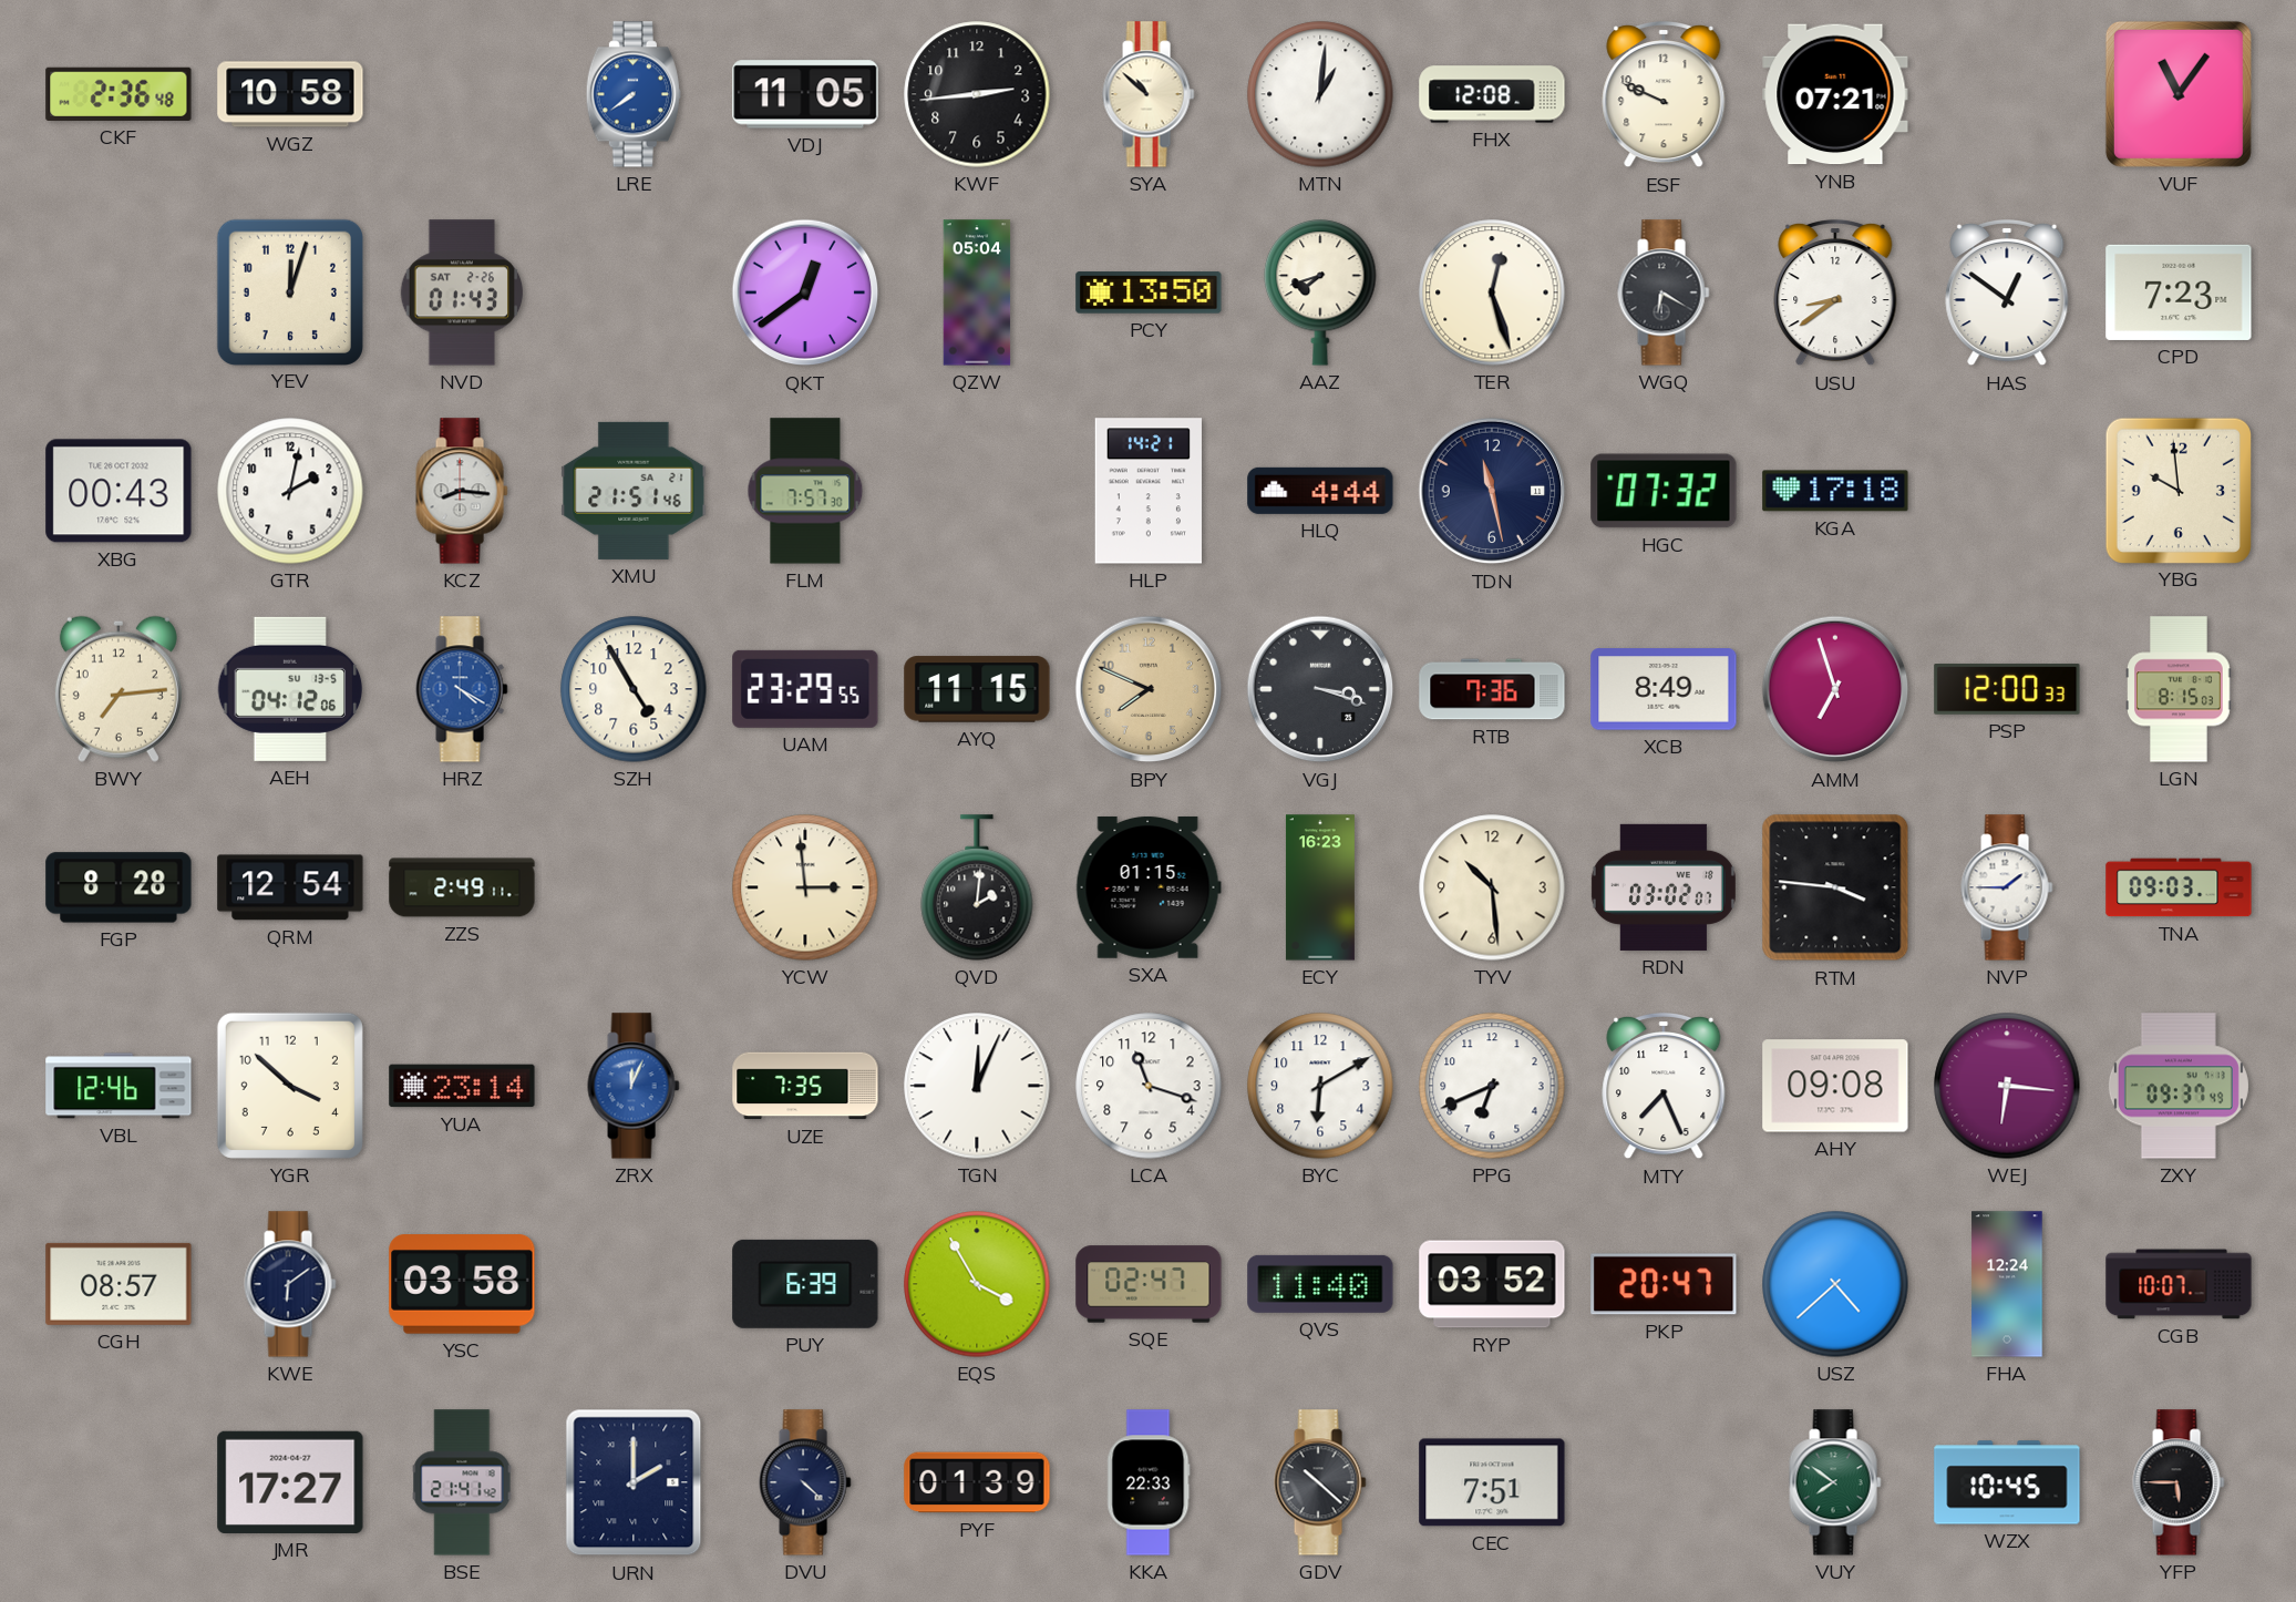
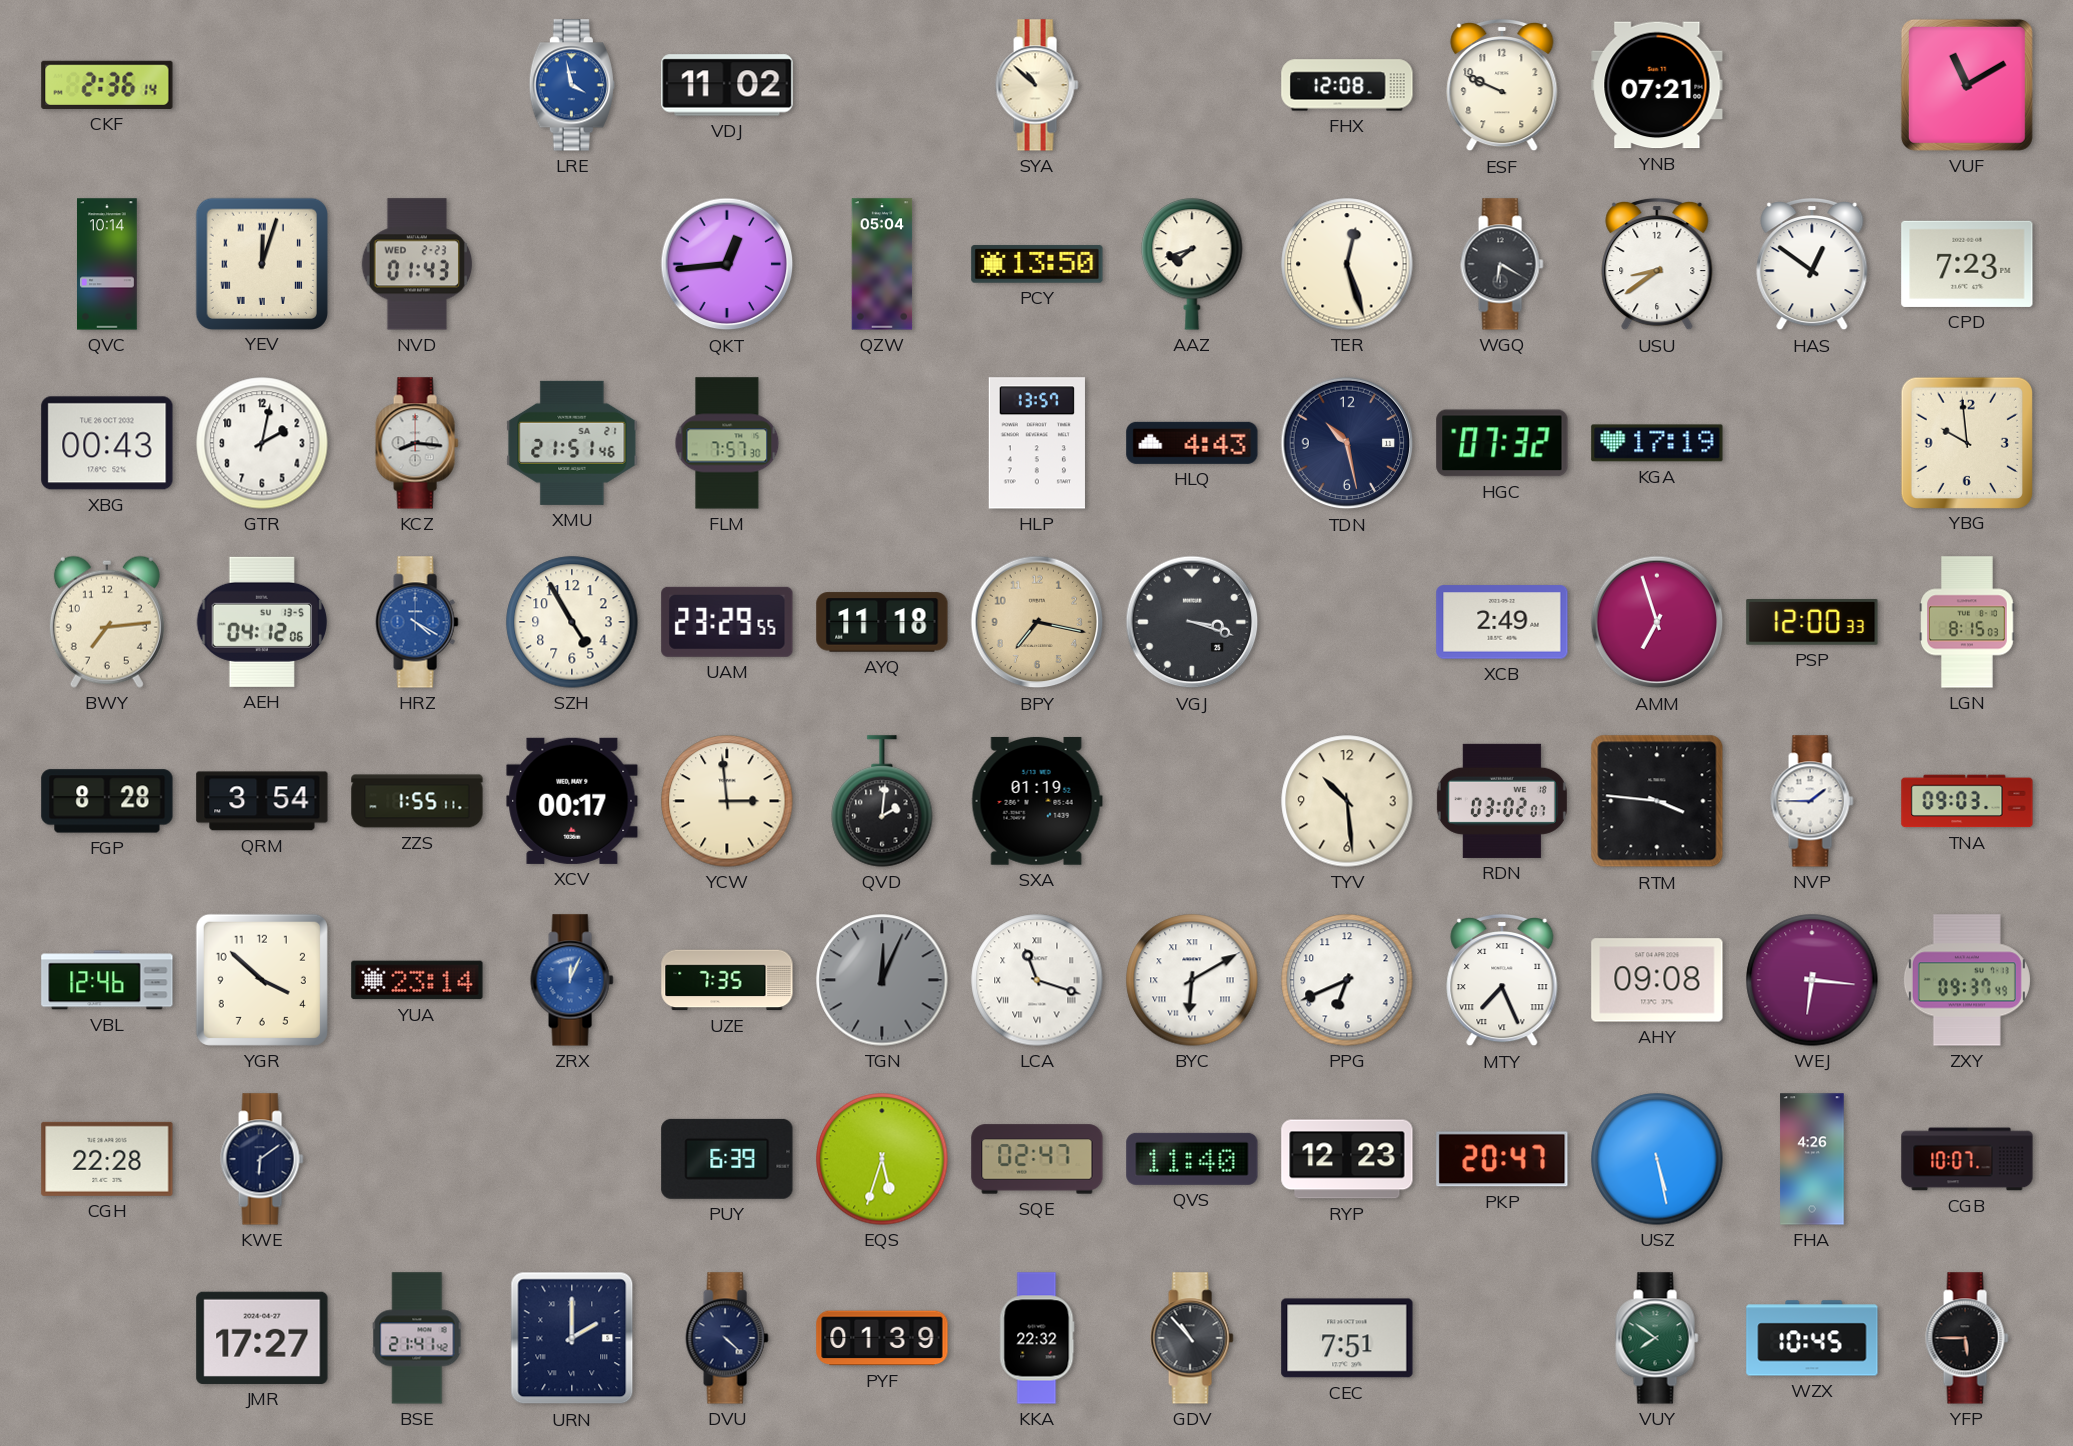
CKF: 2:36:48 -> 2:36:14 (107, 85)
WGZ: 10:58 -> none (290, 94)
LRE: 7:39 -> 3:58 (572, 85)
VDJ: 11:05 -> 11:02 (727, 85)
KWF: 2:44 -> none (977, 94)
MTN: 1:01 -> none (1320, 94)
VUF: 11:06 -> 11:10 (1967, 85)
QVC: none -> 10:14 (108, 264)
YEV numerals: Arabic -> Roman (261, 263)
NVD date: SAT 2-26 -> WED 2-23 (417, 264)
QKT: 12:39 -> 12:44 (727, 264)
HLP: 14:21 -> 13:57 (1037, 443)
HLQ: 4:44 -> 4:43 (1192, 443)
TDN: 11:28 -> 10:28 (1347, 443)
KGA: 17:18 -> 17:19 (1657, 443)
AYQ: 11:15 -> 11:18 (882, 622)
BPY: 7:49 -> 7:17 (1037, 622)
RTB: 7:36 -> none (1492, 689)
XCB: 8:49 -> 2:49 (1502, 622)
QRM: 12:54 -> 3:54 (262, 801)
ZZS: 2:49 -> 1:55 (417, 801)
XCV: none -> 00:17 (572, 801)
SXA: 01:15 -> 01:19 (1037, 801)
ECY: 16:23 -> none (1320, 887)
TGN dial: white -> grey (882, 980)
LCA numerals: Arabic -> Roman (1037, 980)
BYC numerals: Arabic -> Roman (1192, 980)
MTY numerals: Arabic -> Roman (1502, 980)
CGH: 08:57 -> 22:28 (107, 1159)
YSC: 03:58 -> none (462, 1284)
EQS: 3:55 -> 5:33 (882, 1159)
RYP: 03:52 -> 12:23 (1347, 1159)
USZ: 4:38 -> 5:28 (1657, 1159)
FHA: 12:24 -> 4:26 (1812, 1159)
KKA: 22:33 -> 22:32 (1037, 1338)
GDV: 10:22 -> 10:53 (1192, 1338)
